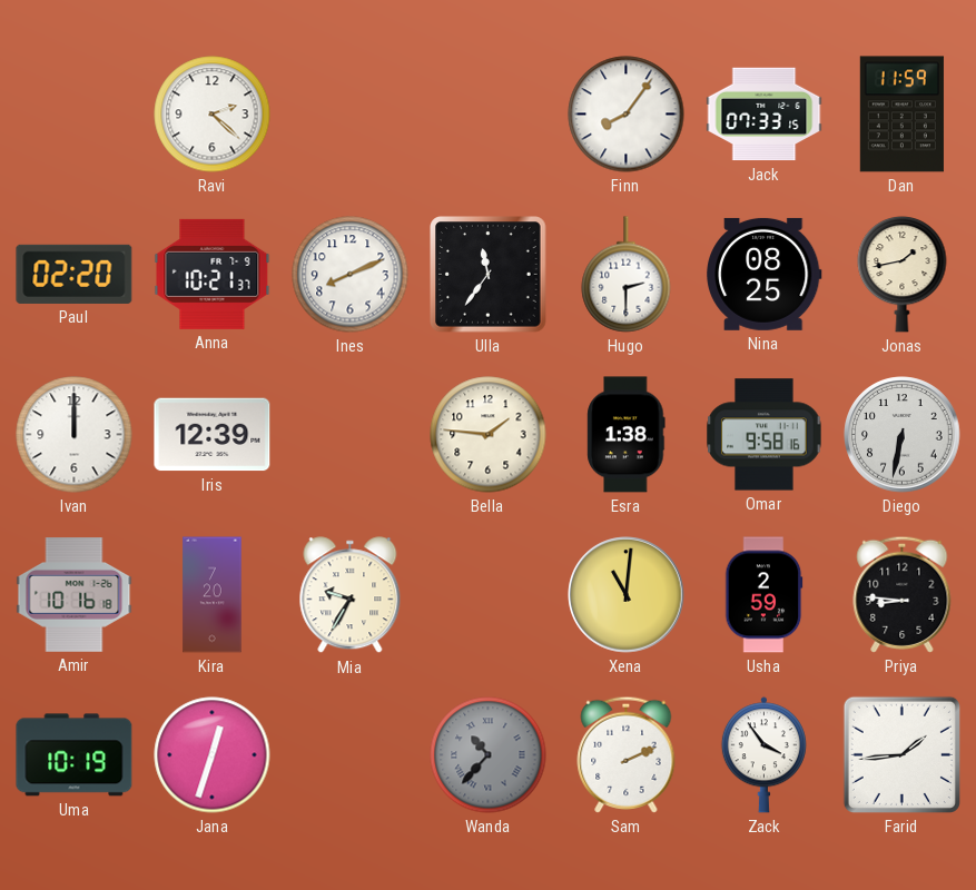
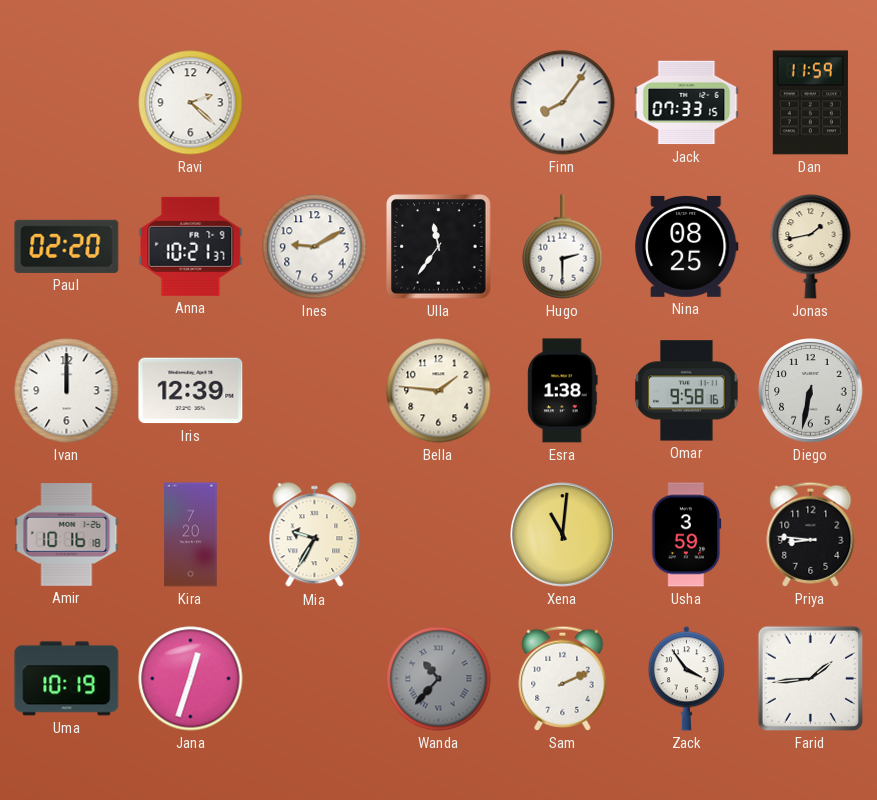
Ines: 8:11 -> 9:10 (315, 247)
Usha: 2:59 -> 3:59 (687, 535)
